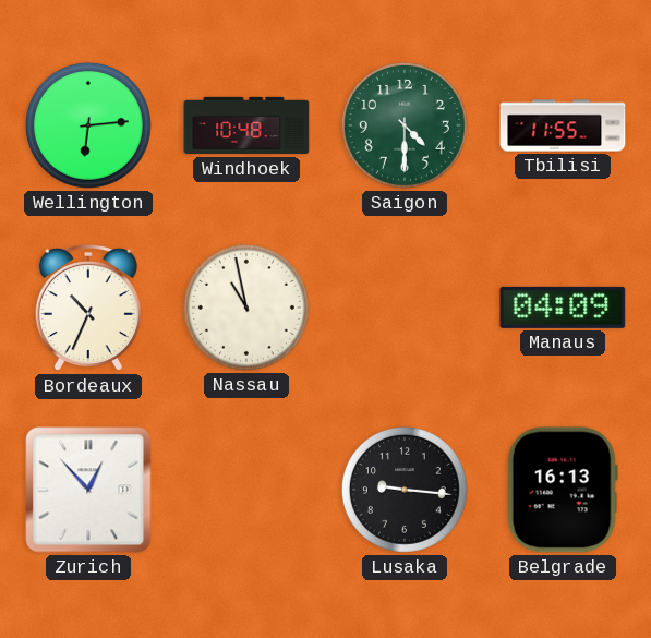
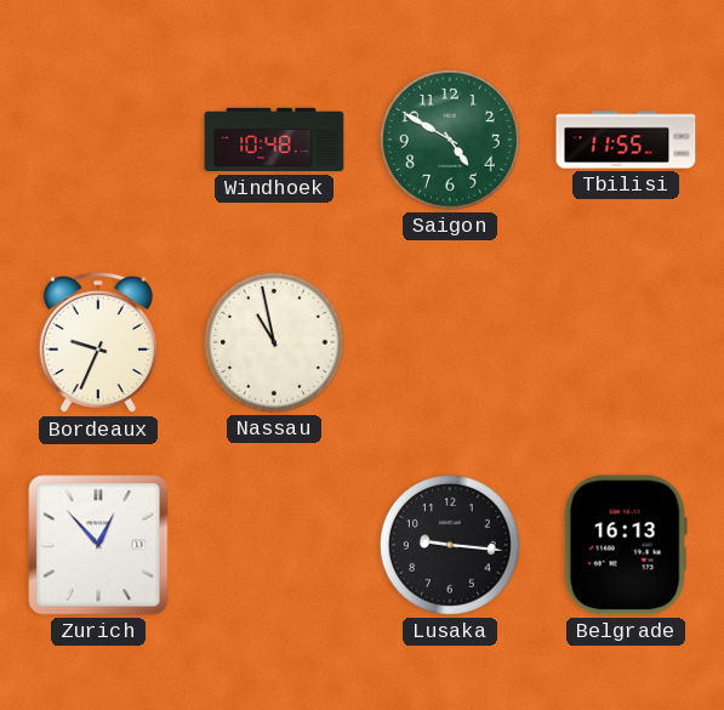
Wellington: 6:14 -> none (88, 125)
Saigon: 4:30 -> 4:50 (450, 140)
Bordeaux: 10:34 -> 9:34 (98, 342)
Manaus: 04:09 -> none (563, 308)
